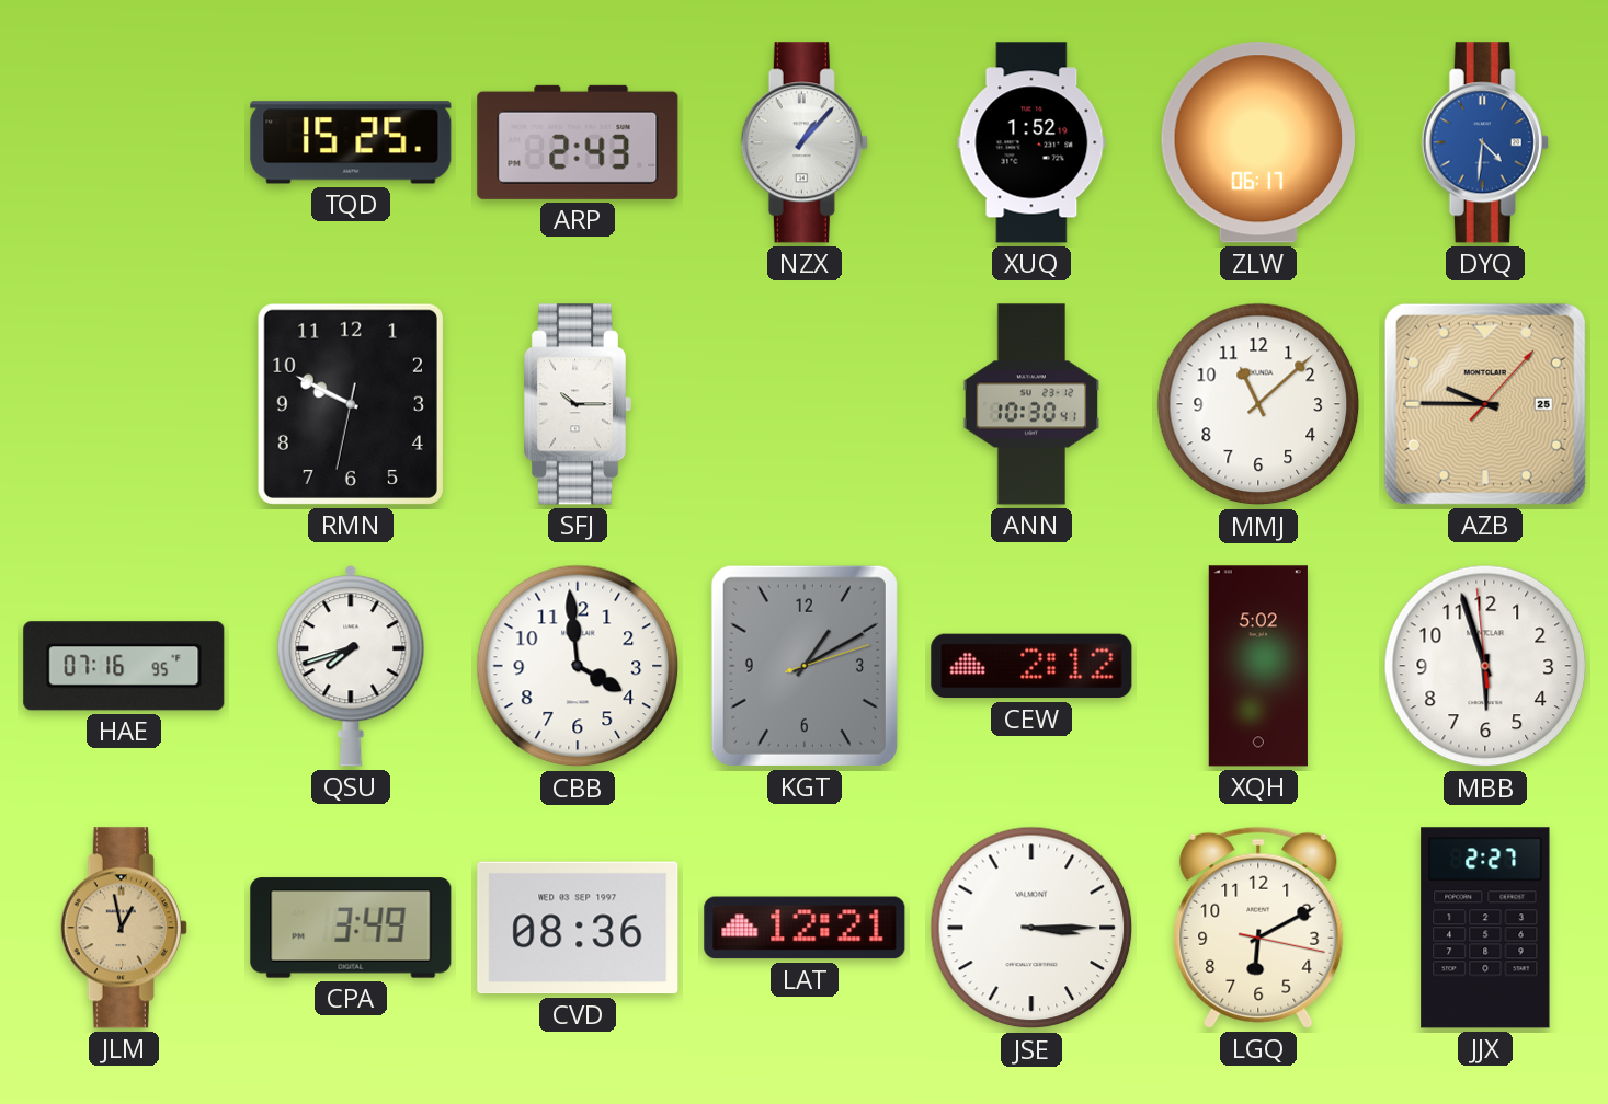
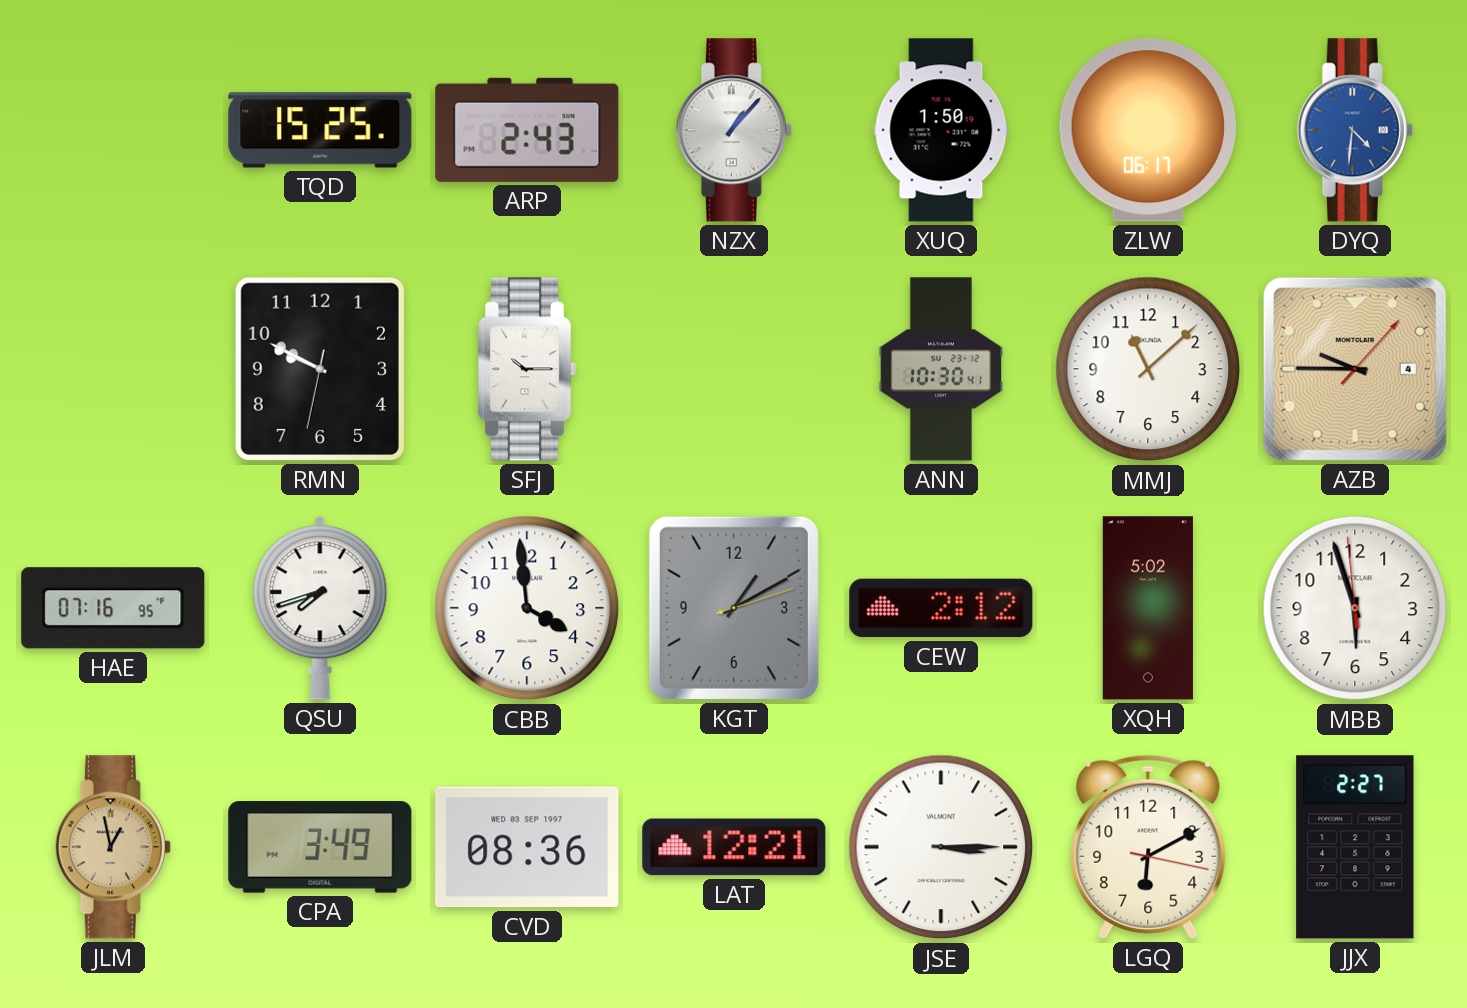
XUQ: 1:52 -> 1:50 (941, 130)
AZB date: 25 -> 4 (1355, 369)
